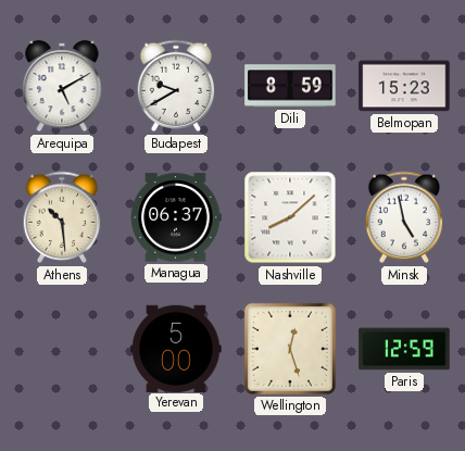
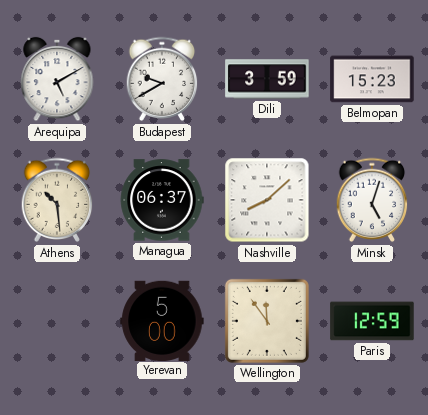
Dili: 8:59 -> 3:59 (267, 79)
Minsk: 4:58 -> 5:03 (372, 200)
Wellington: 12:27 -> 11:54 (267, 321)
